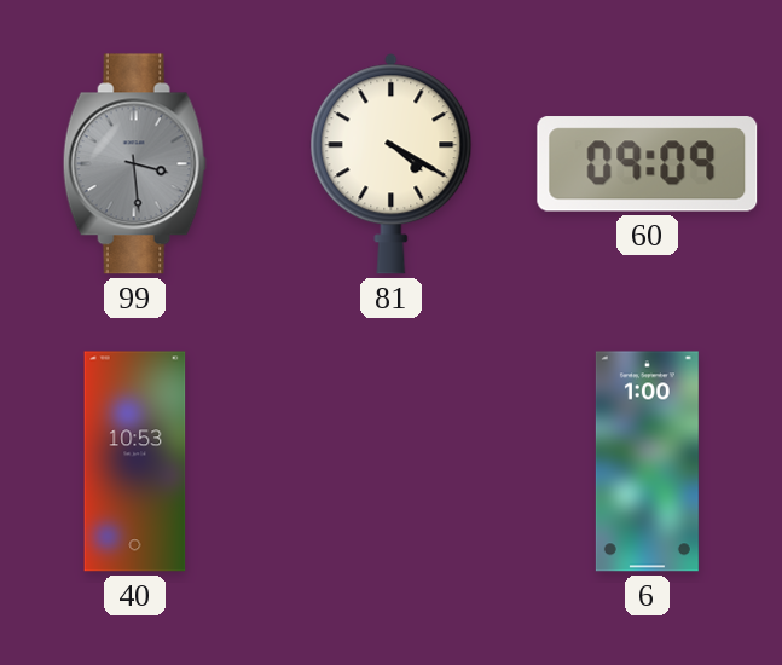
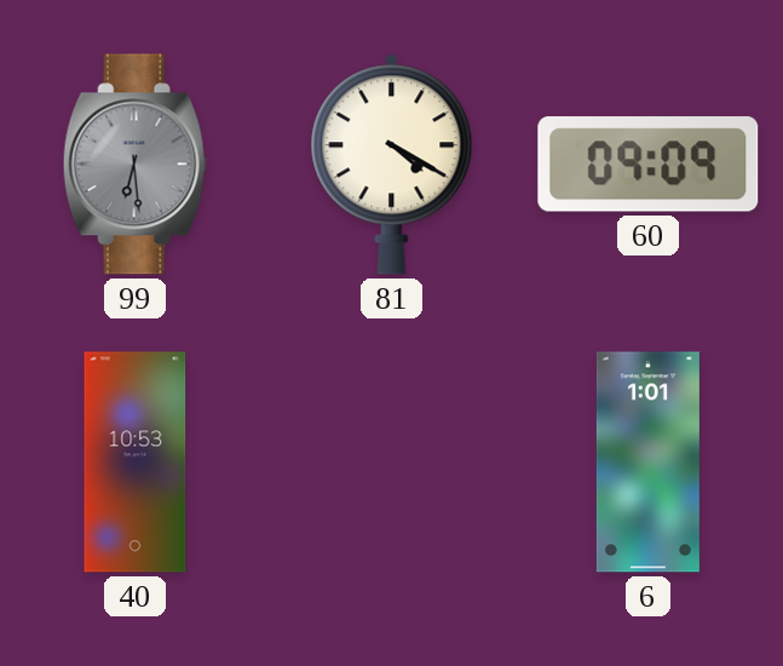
99: 3:29 -> 6:29 (134, 165)
6: 1:00 -> 1:01 (647, 463)
